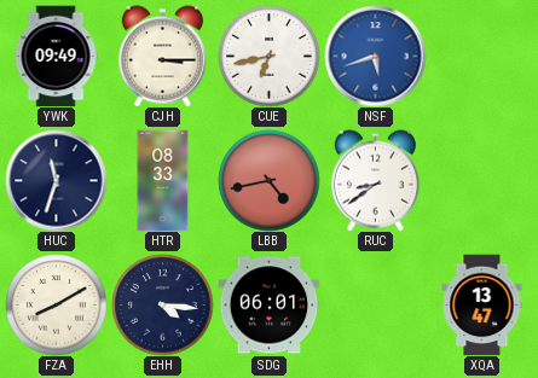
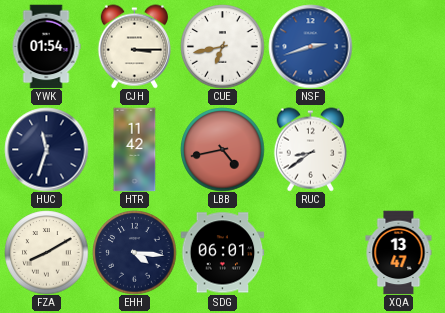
YWK: 09:49 -> 01:54 (46, 46)
NSF: 5:42 -> 2:42 (310, 46)
HTR: 08:33 -> 11:42 (135, 149)
